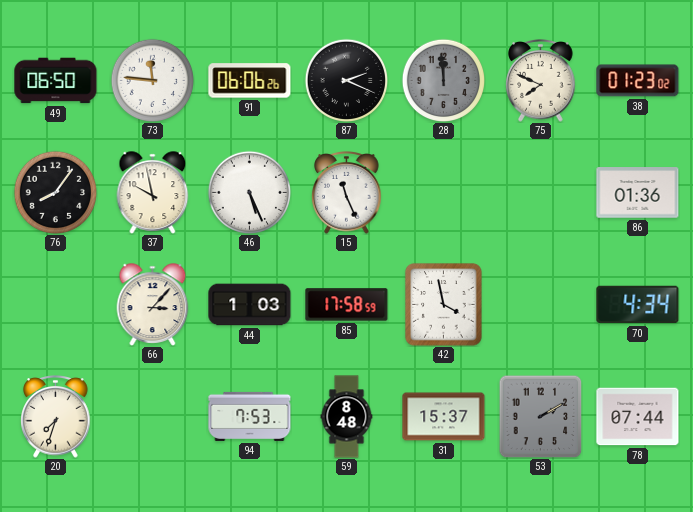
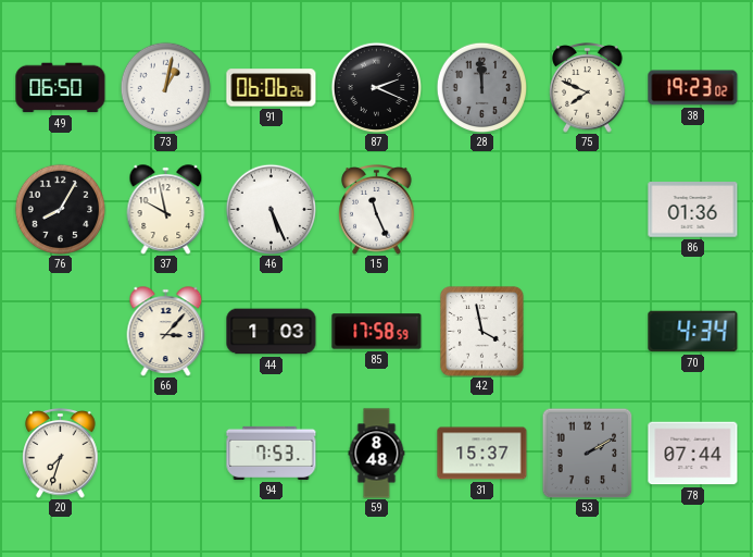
73: 11:46 -> 1:02 (165, 87)
38: 01:23 -> 19:23 (693, 88)
76: 8:06 -> 8:05 (60, 209)
